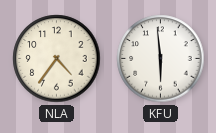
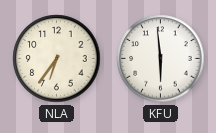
NLA: 4:36 -> 6:36 (57, 59)
